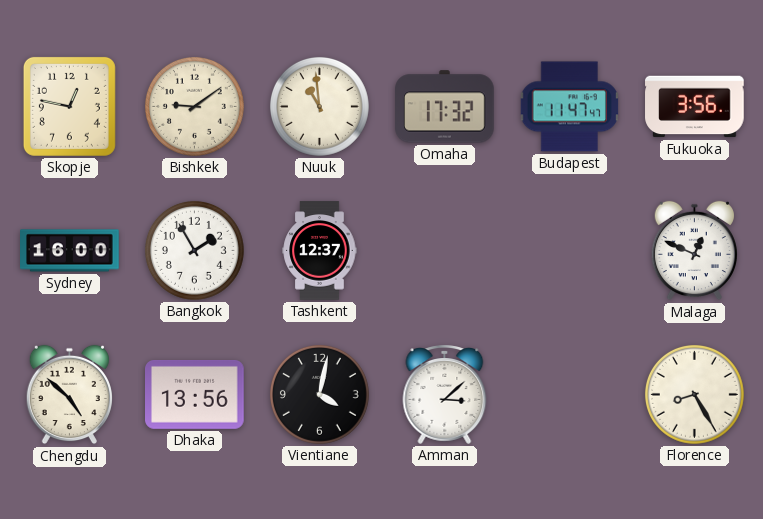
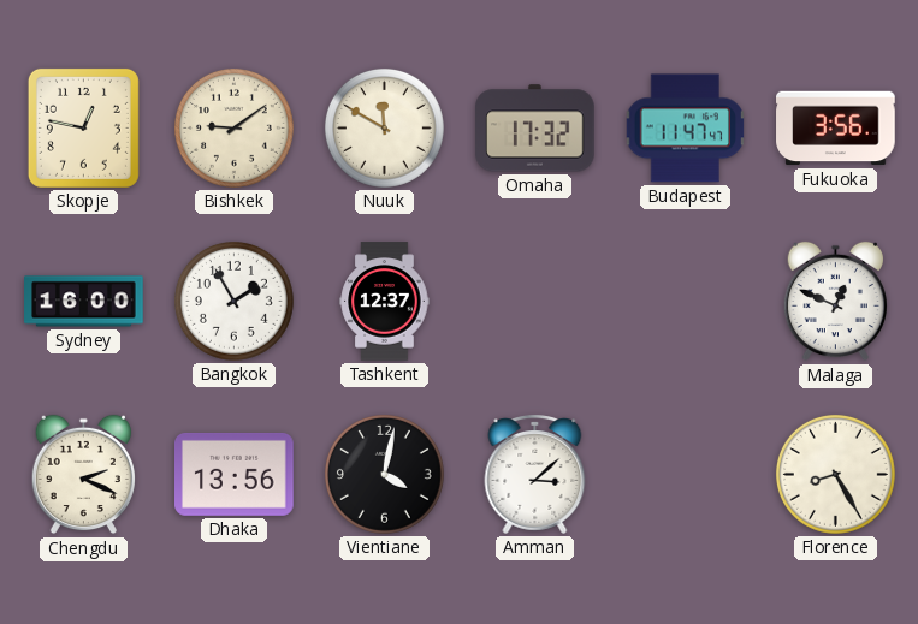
Nuuk: 10:59 -> 11:50 (384, 127)
Chengdu: 4:52 -> 2:19 (83, 475)
